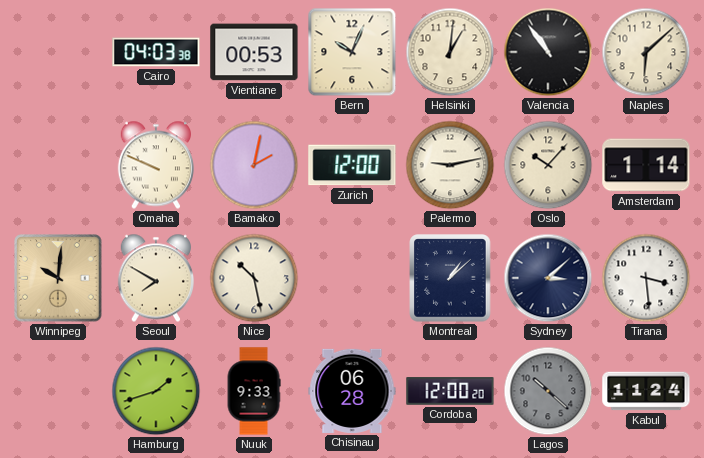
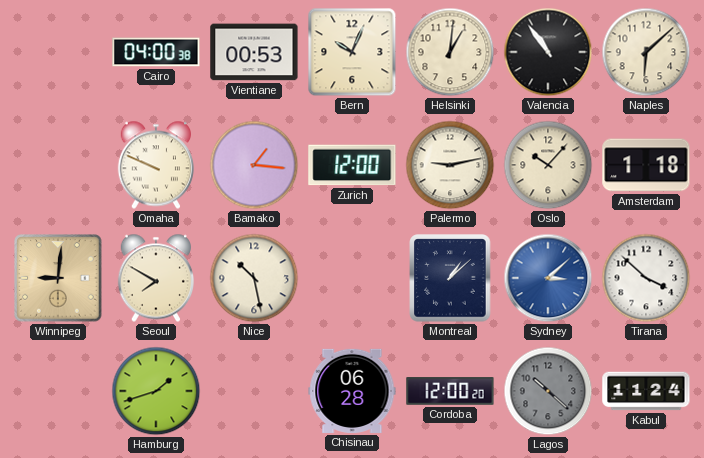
Cairo: 04:03 -> 04:00 (156, 52)
Bamako: 2:02 -> 1:16 (254, 165)
Amsterdam: 1:14 -> 1:18 (646, 165)
Winnipeg: 10:01 -> 9:01 (58, 278)
Sydney dial: navy -> blue (548, 278)
Tirana: 3:29 -> 3:52 (646, 278)
Nuuk: 9:33 -> none (254, 391)
